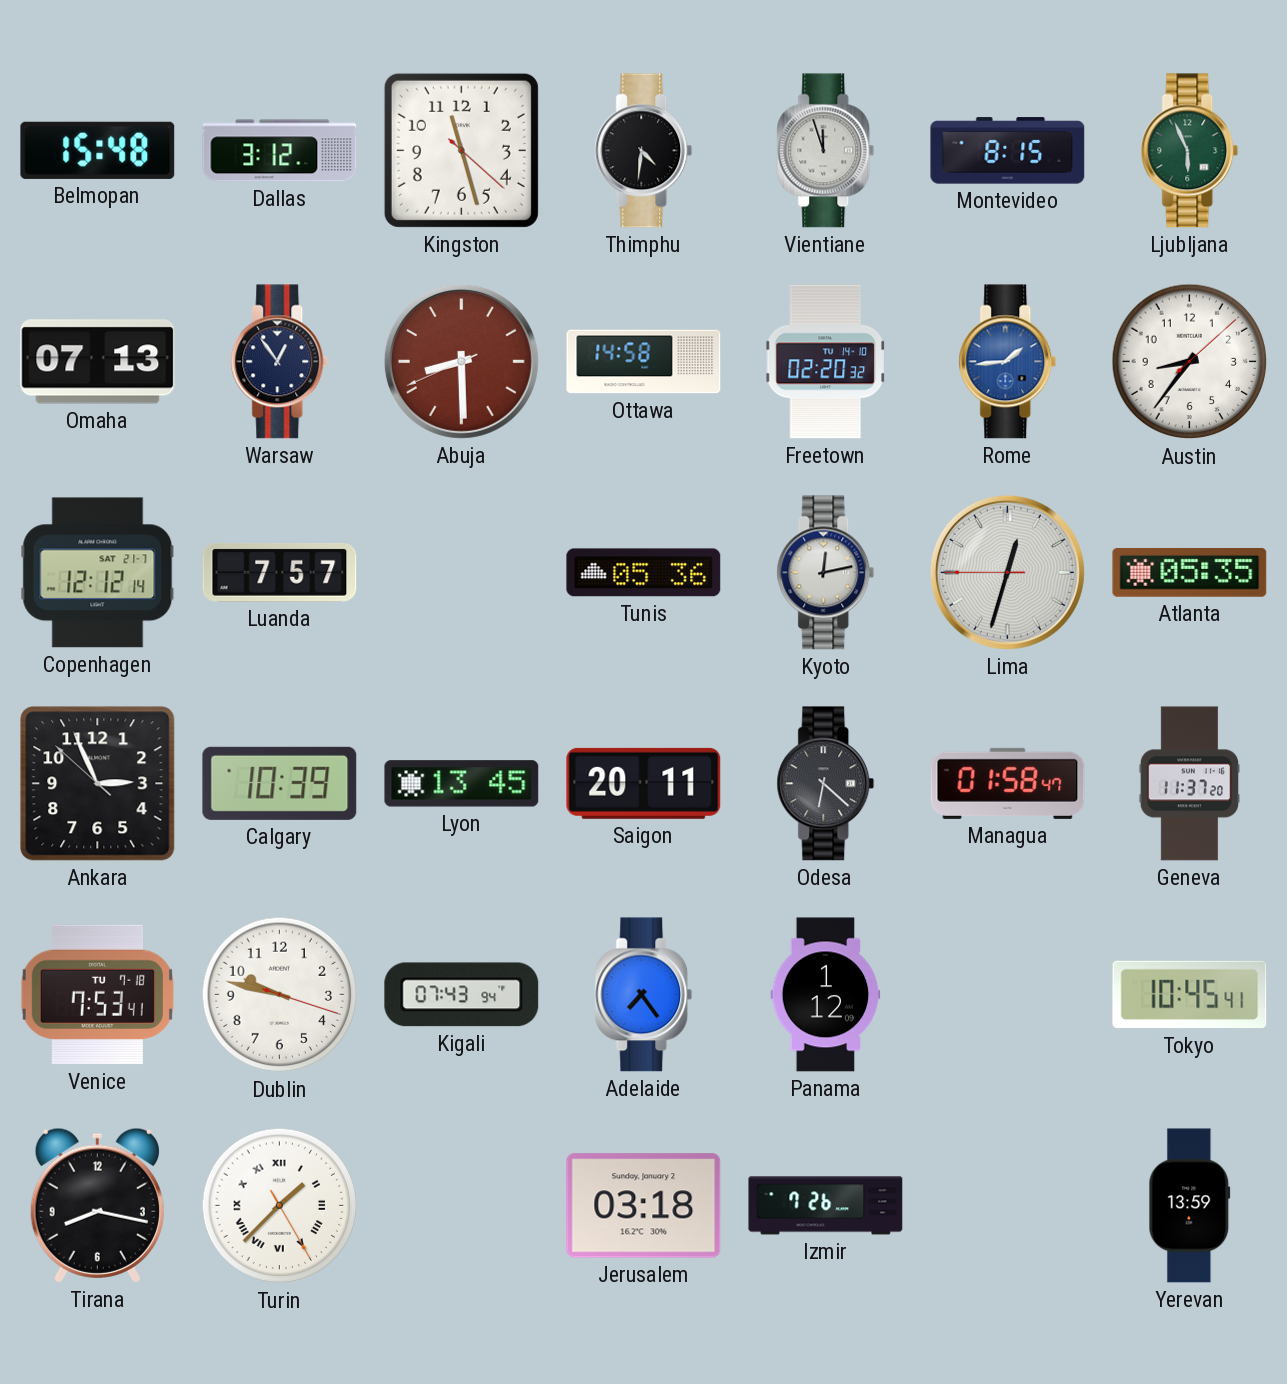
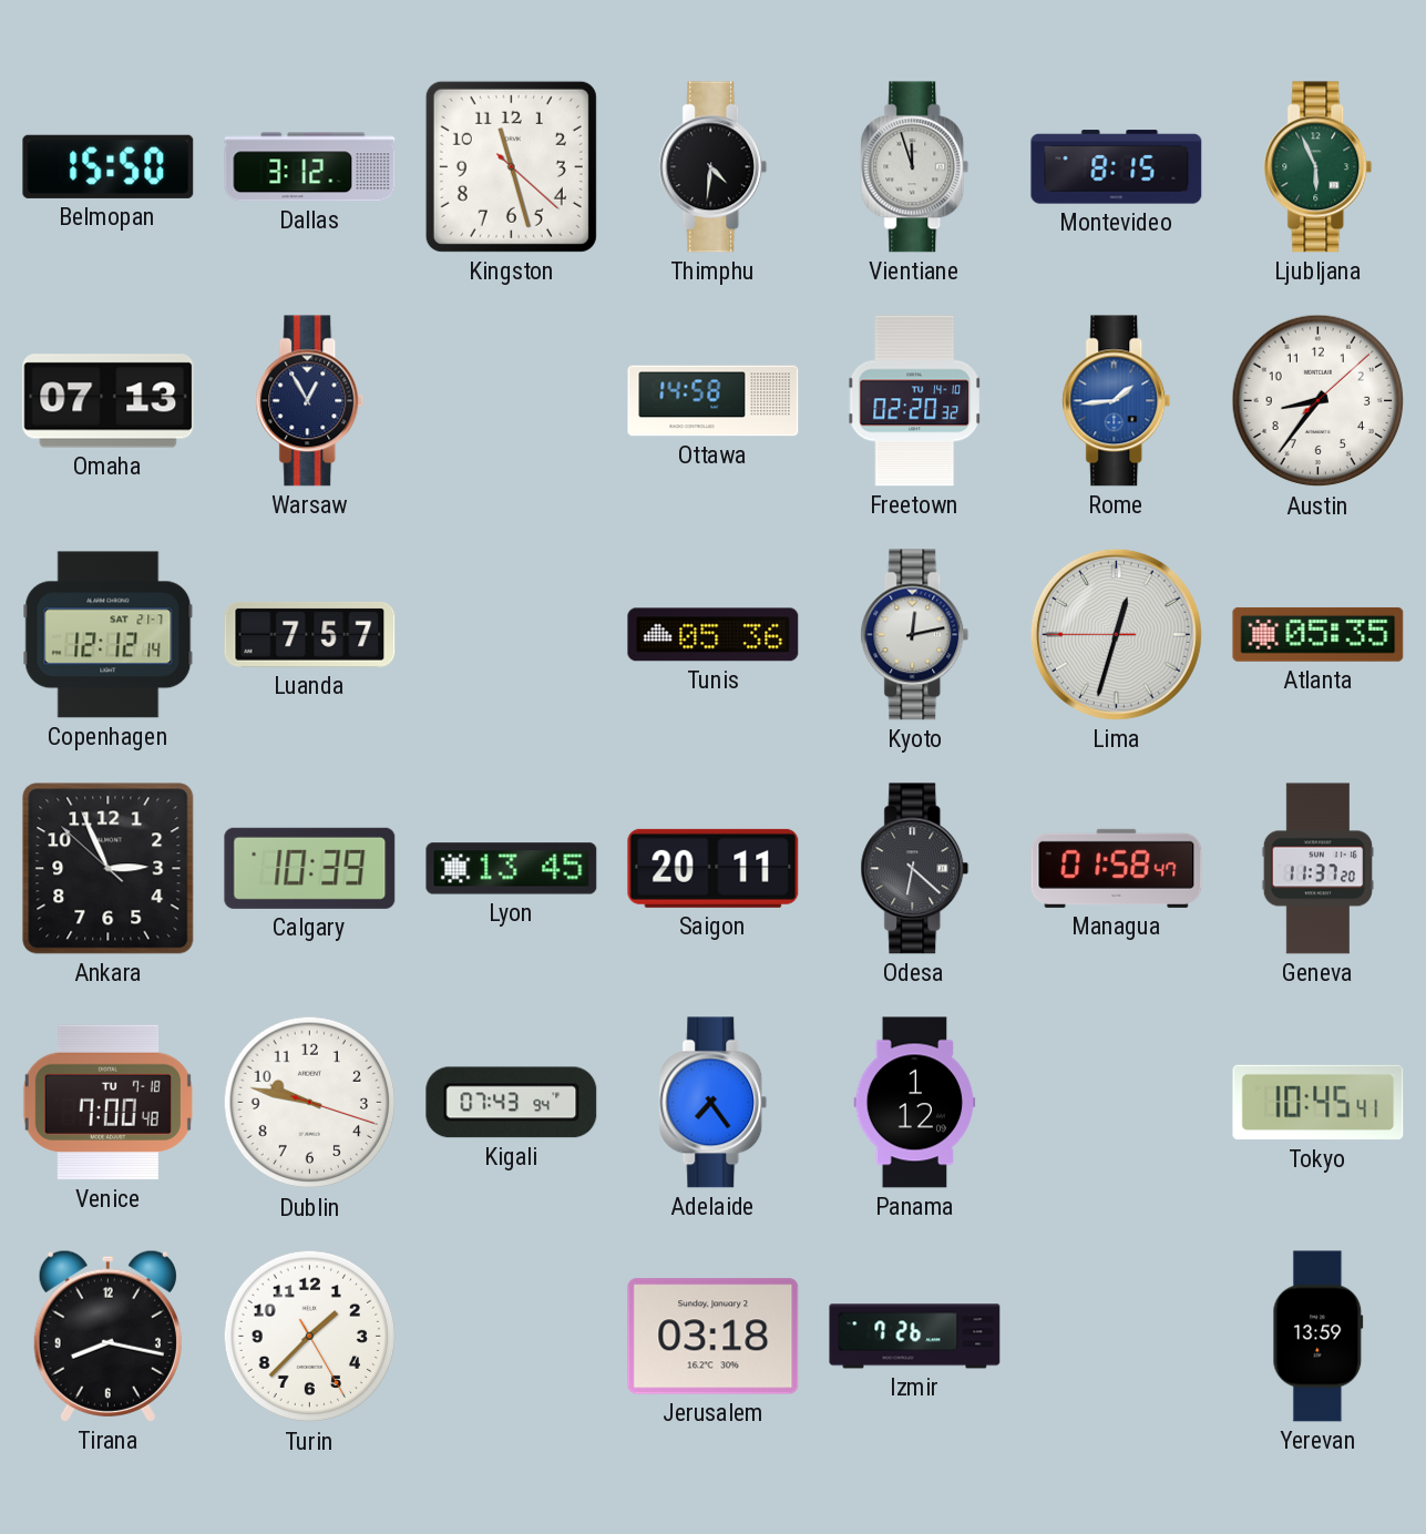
Belmopan: 15:48 -> 15:50 (109, 166)
Warsaw: 12:54 -> 12:55 (310, 401)
Abuja: 8:29 -> none (461, 361)
Venice: 7:53 -> 7:00 (107, 1103)
Turin numerals: Roman -> Arabic (310, 1337)
